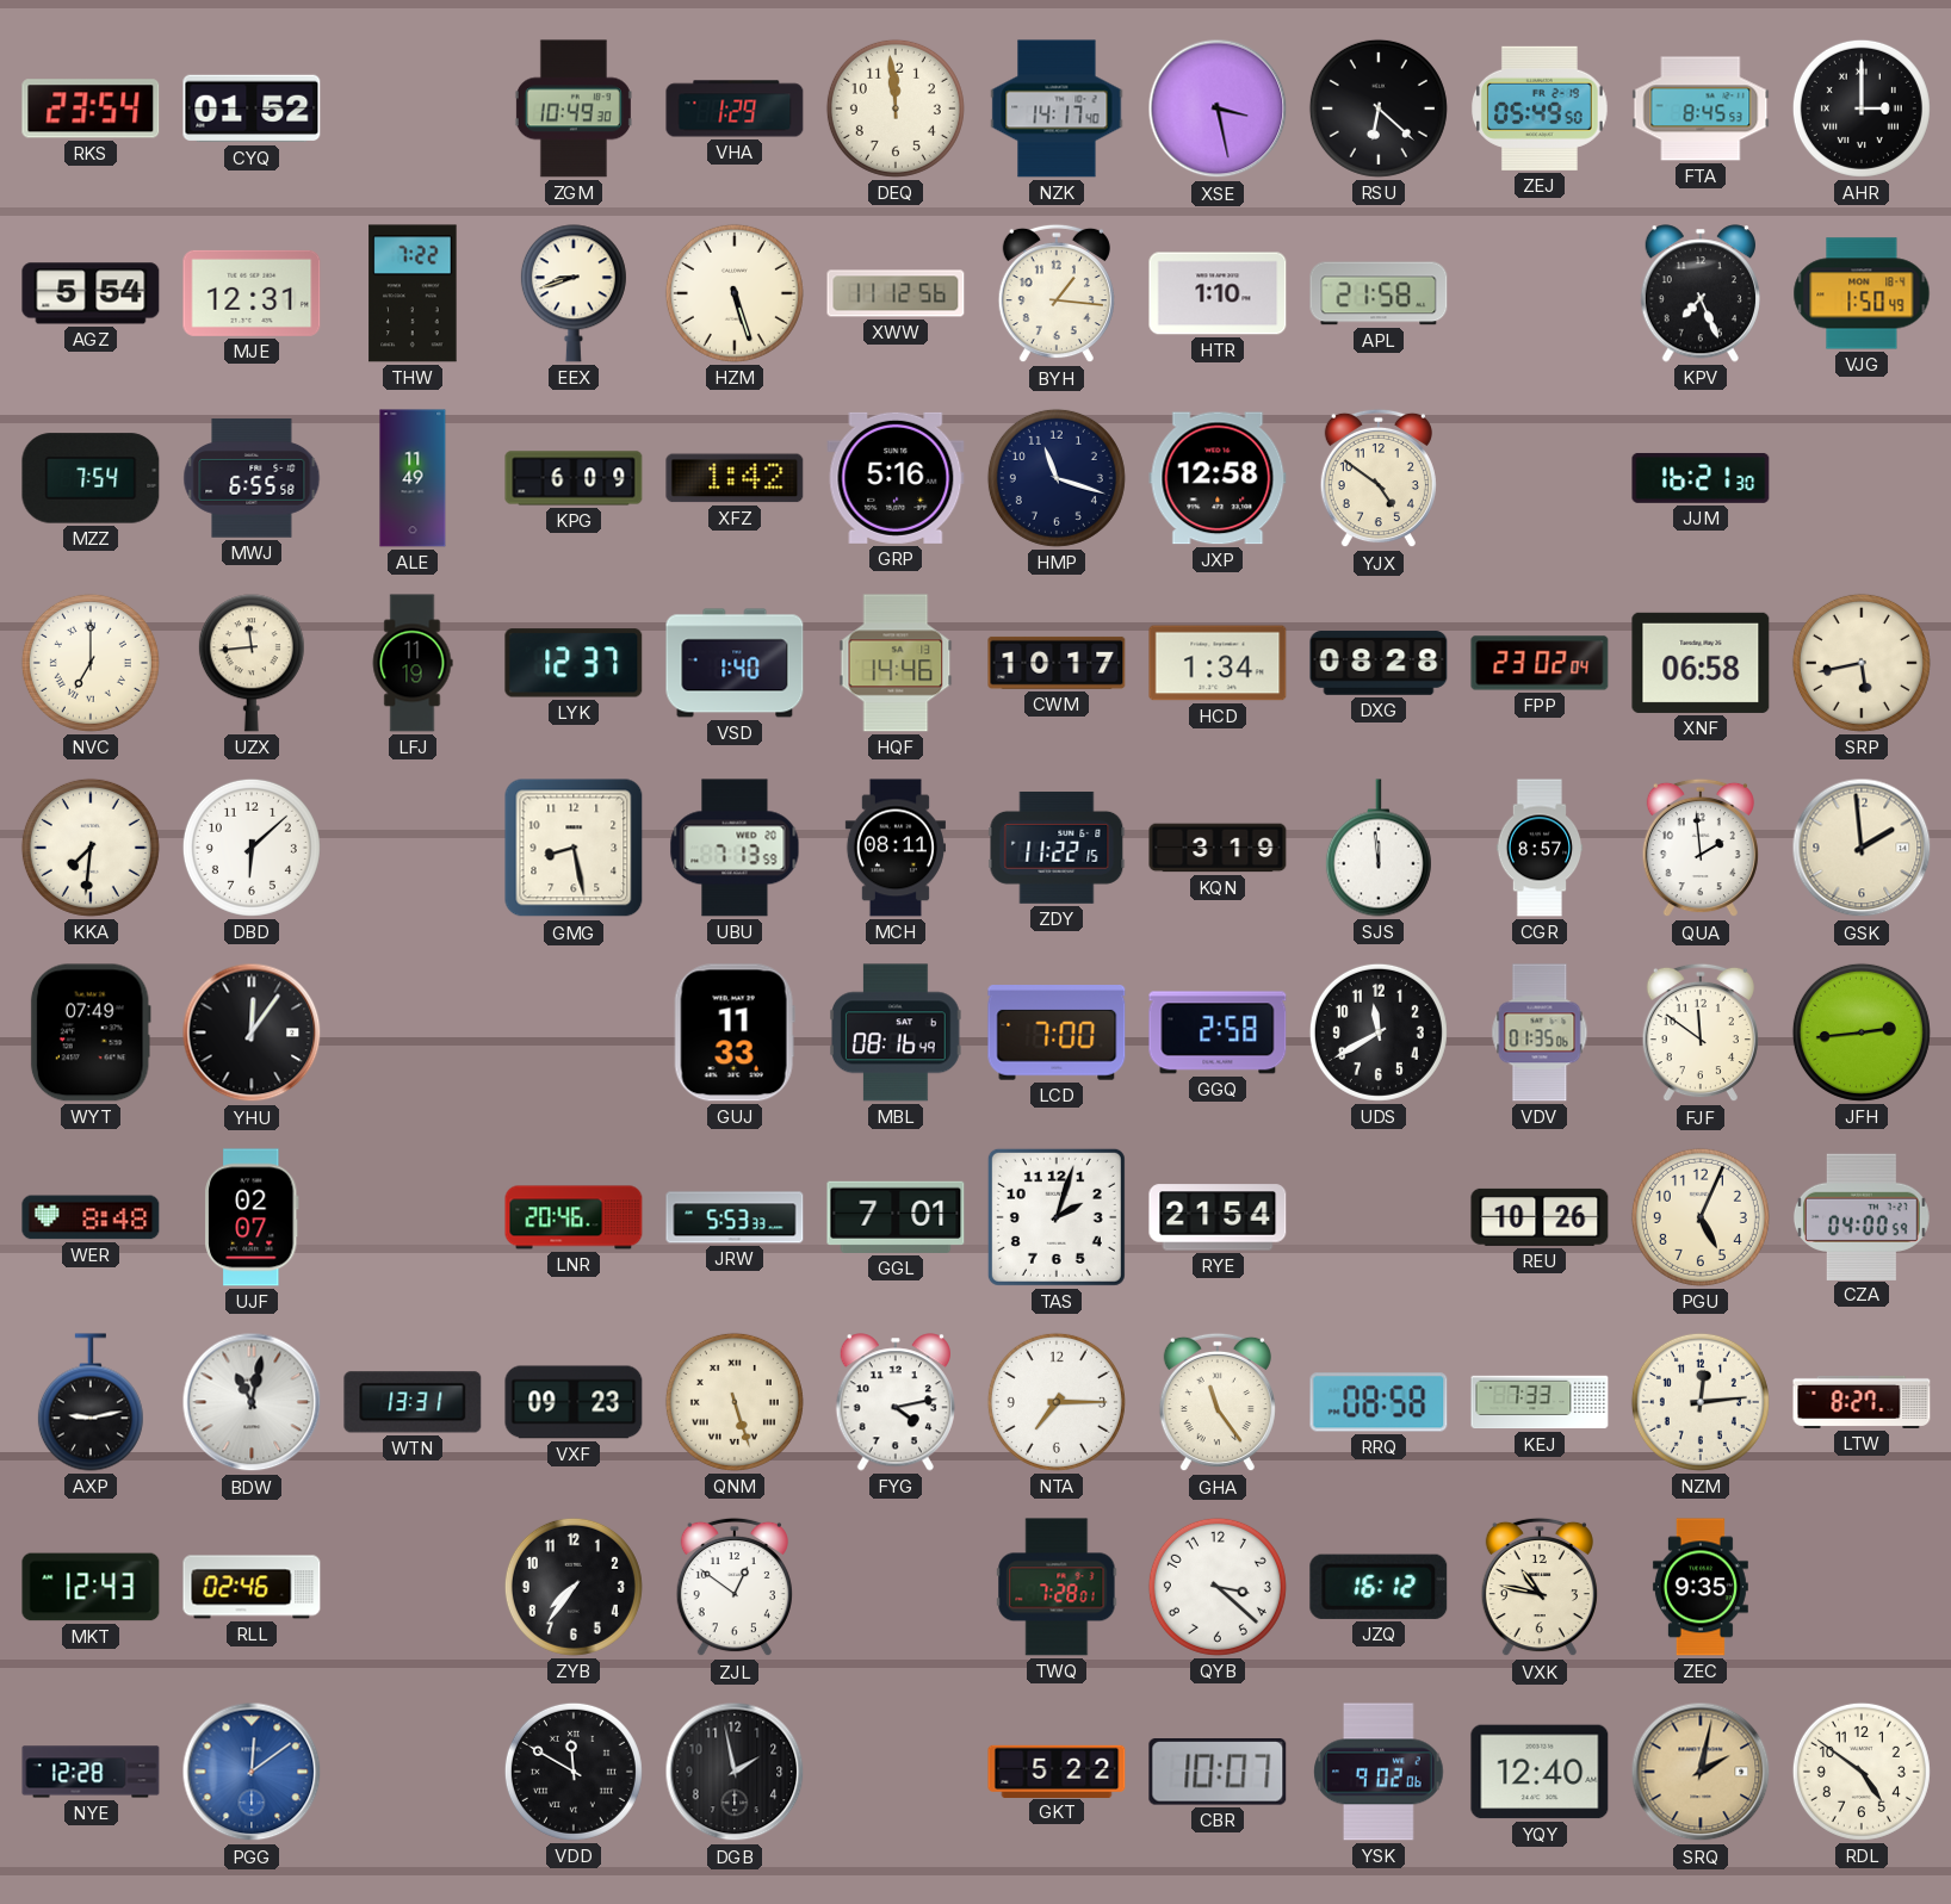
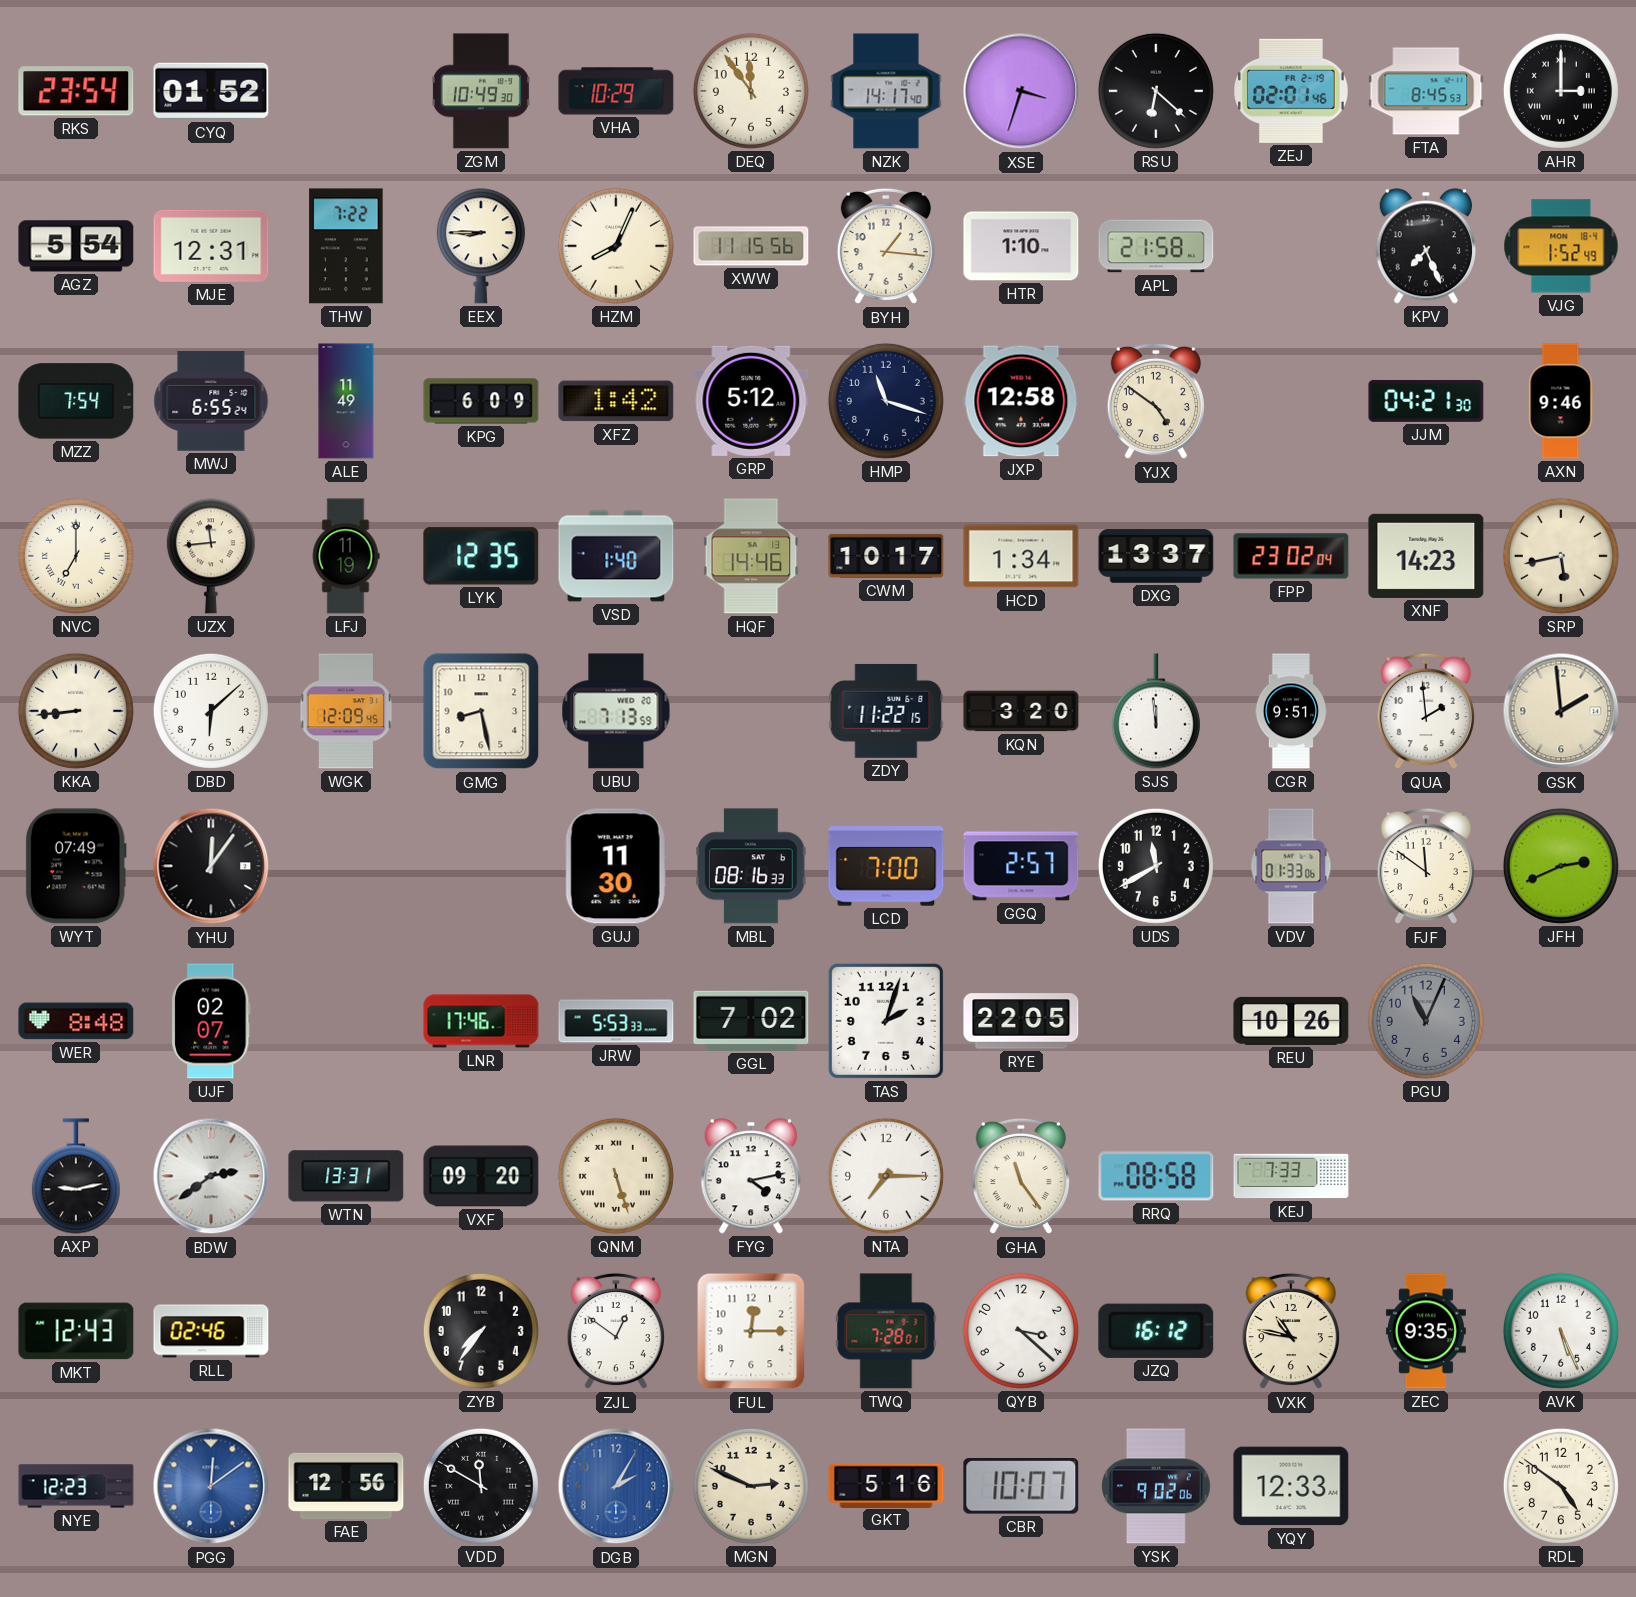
VHA: 1:29 -> 10:29 (616, 91)
DEQ: 11:59 -> 11:54 (751, 91)
XSE: 3:28 -> 3:33 (1021, 91)
ZEJ: 05:49 -> 02:01 (1291, 91)
EEX: 8:42 -> 8:45 (481, 246)
HZM: 5:27 -> 8:04 (616, 246)
XWW: 11:12 -> 11:15 (751, 246)
VJG: 1:50 -> 1:52 (1561, 246)
MWJ: 6:55:58 -> 6:55:24 (211, 401)
GRP: 5:16 -> 5:12 (751, 401)
JJM: 16:21 -> 04:21 (1426, 401)
AXN: none -> 9:46 (1561, 401)
LYK: 12:37 -> 12:35 (481, 556)
DXG: 08:28 -> 13:37 (1156, 556)
XNF: 06:58 -> 14:23 (1426, 556)
KKA: 7:31 -> 8:44 (76, 711)
WGK: none -> 12:09 (346, 711)
MCH: 08:11 -> none (896, 848)
KQN: 3:19 -> 3:20 (1021, 711)
CGR: 8:57 -> 9:51 (1291, 711)
GUJ: 11:33 -> 11:30 (616, 866)
MBL: 08:16:49 -> 08:16:33 (752, 866)
GGQ: 2:58 -> 2:57 (1021, 866)
VDV: 01:35 -> 01:33 (1291, 866)
JFH: 2:44 -> 2:41 (1561, 866)
LNR: 20:46 -> 17:46 (481, 1021)
GGL: 7:01 -> 7:02 (751, 1021)
RYE: 21:54 -> 22:05 (1021, 1021)
PGU: 5:04 -> 11:04 (1426, 1021)
PGU dial: cream -> grey (1426, 1021)
CZA: 04:00 -> none (1862, 1216)
BDW: 11:02 -> 2:39 (211, 1176)
VXF: 09:23 -> 09:20 (481, 1176)
NZM: 12:14 -> none (1701, 1402)
LTW: 8:27 -> none (1862, 1402)
FUL: none -> 12:15 (751, 1331)
AVK: none -> 5:26 (1561, 1331)
NYE: 12:28 -> 12:23 (76, 1486)
FAE: none -> 12:56 (346, 1486)
DGB: 1:58 -> 2:05 (616, 1486)
DGB dial: black -> blue (616, 1486)
MGN: none -> 2:49 (751, 1486)
GKT: 5:22 -> 5:16 (886, 1485)
YQY: 12:40 -> 12:33 (1291, 1486)
SRQ: 2:02 -> none (1701, 1772)
